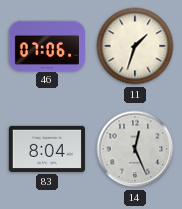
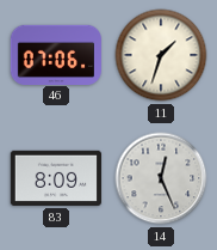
83: 8:04 -> 8:09 (56, 178)
